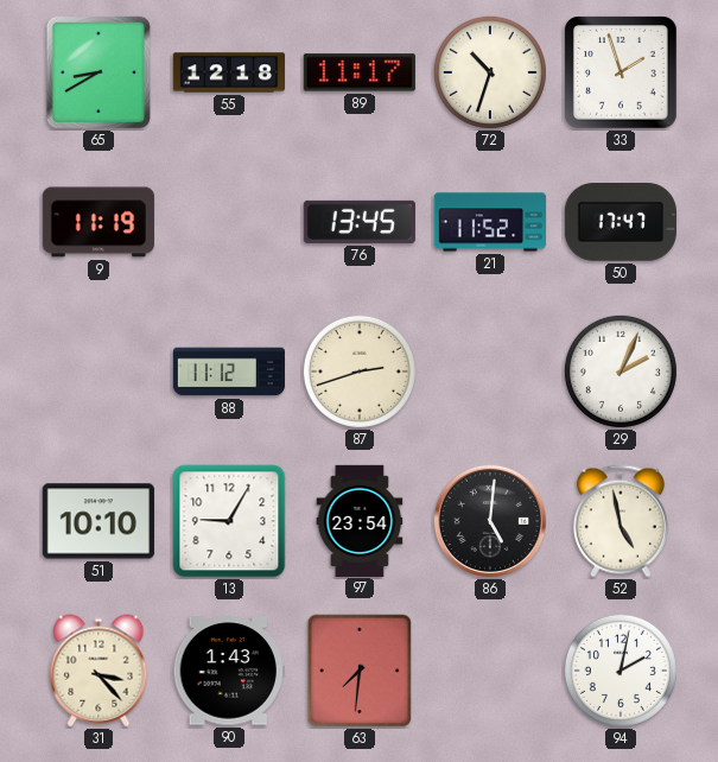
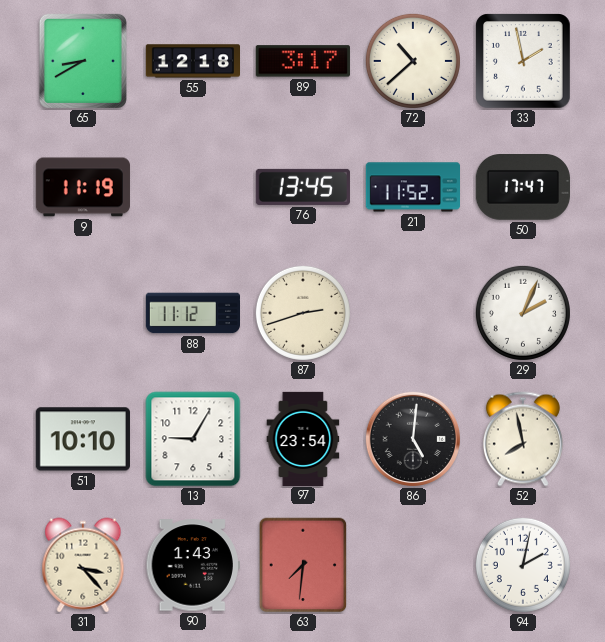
89: 11:17 -> 3:17 (303, 61)
72: 10:33 -> 10:38 (413, 61)
33: 1:57 -> 1:58 (523, 61)
52: 4:58 -> 7:58 (523, 439)
